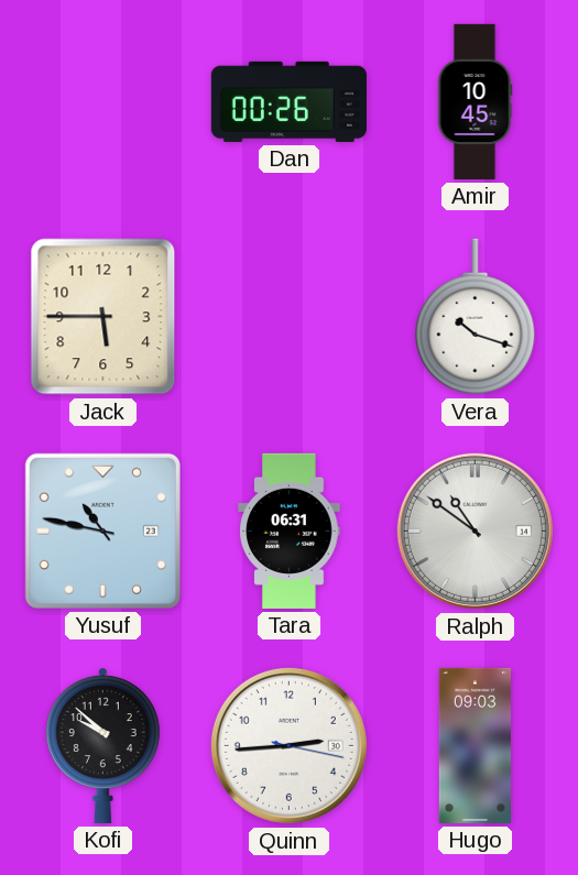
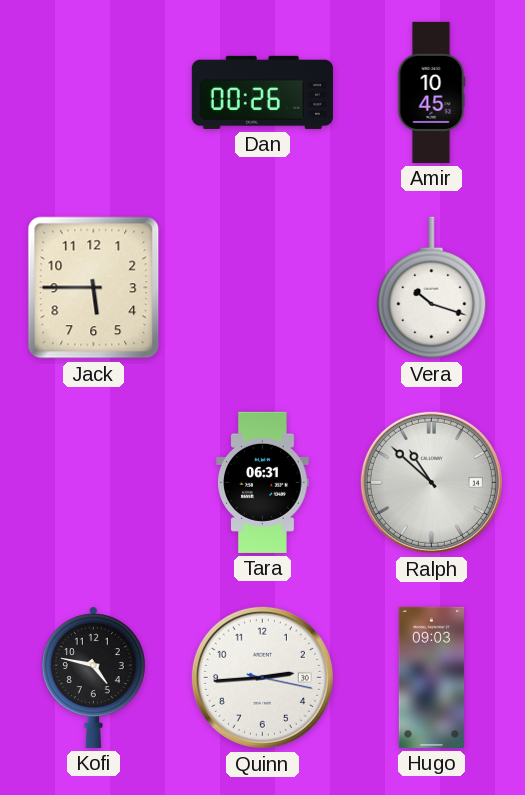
Yusuf: 10:47 -> none (102, 531)
Ralph: 10:51 -> 10:52 (431, 482)
Kofi: 9:52 -> 4:47 (93, 677)
